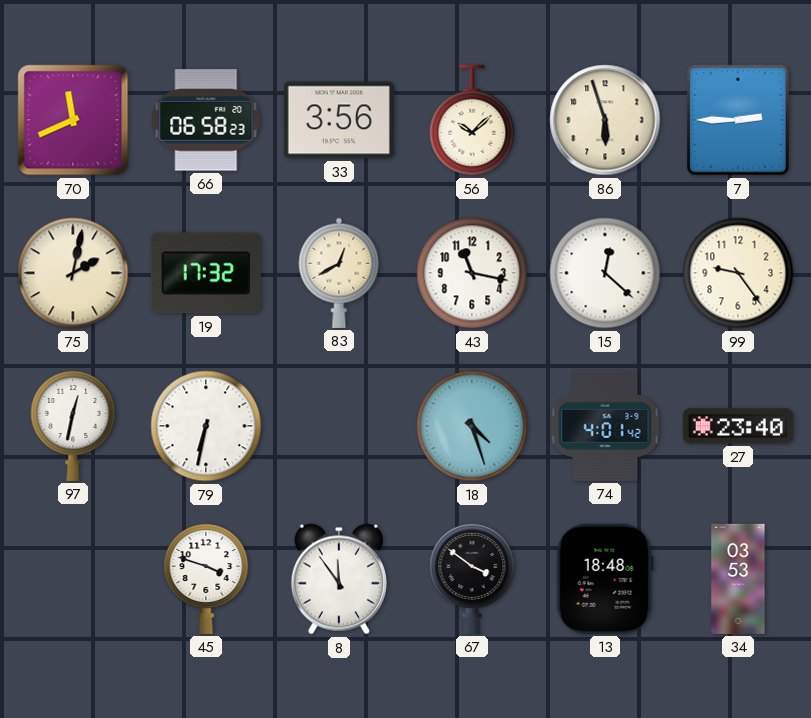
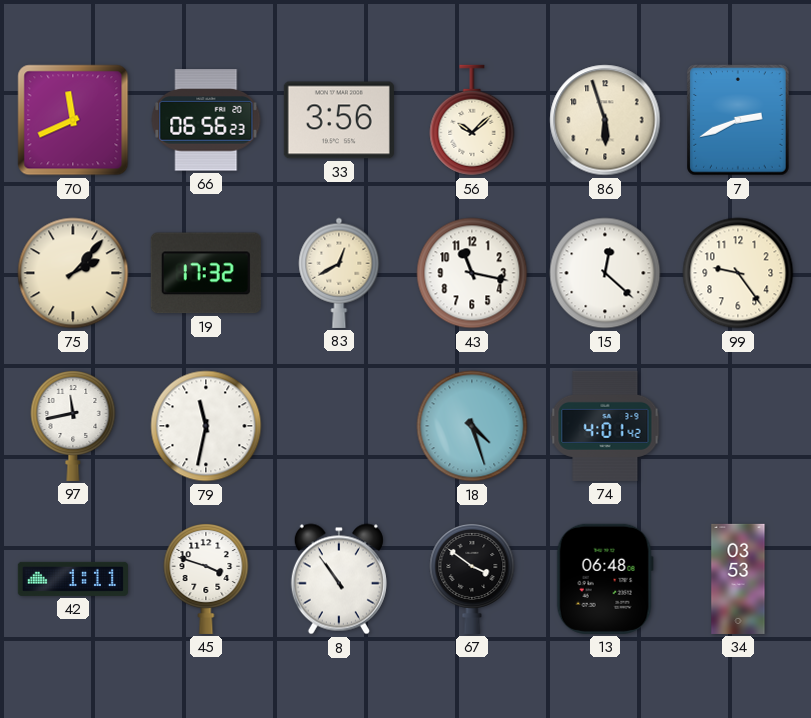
66: 06:58 -> 06:56 (206, 120)
7: 2:45 -> 2:41 (738, 120)
75: 2:02 -> 2:07 (73, 273)
97: 12:32 -> 11:43 (73, 425)
79: 6:32 -> 11:32 (206, 426)
27: 23:40 -> none (738, 426)
42: none -> 1:11 (73, 579)
8: 11:54 -> 10:54 (339, 579)
13: 18:48 -> 06:48 (605, 579)
